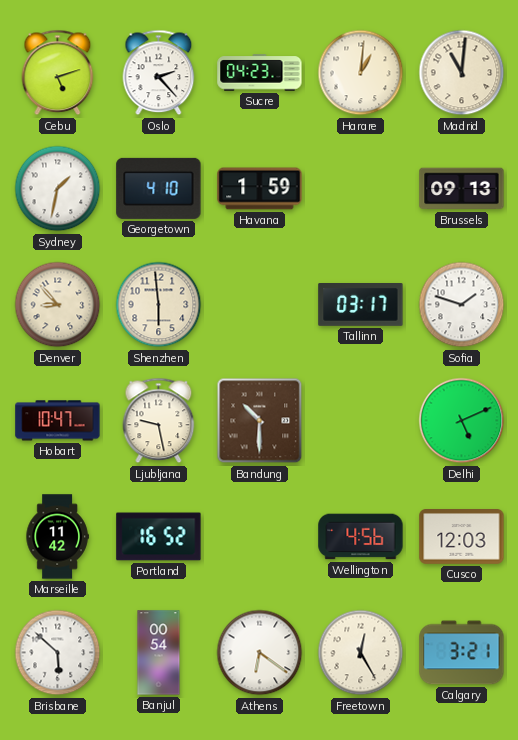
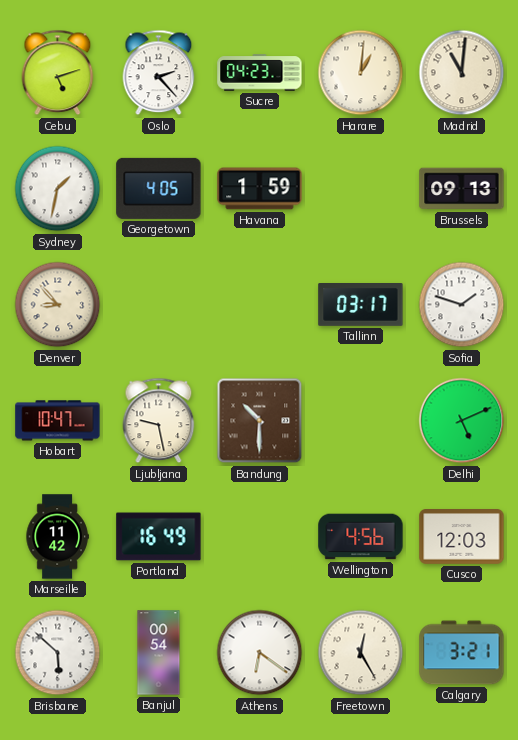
Georgetown: 4:10 -> 4:05 (159, 188)
Shenzhen: 5:59 -> none (159, 305)
Portland: 16:52 -> 16:49 (159, 537)
